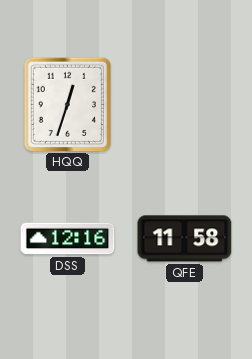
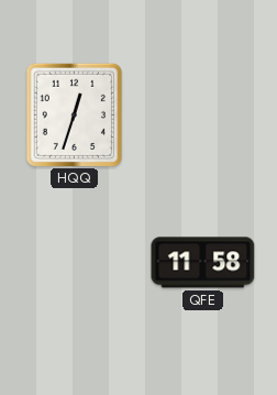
DSS: 12:16 -> none (68, 239)
